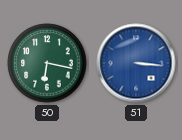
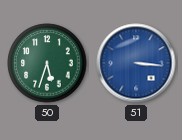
50: 6:17 -> 5:33 (47, 63)
